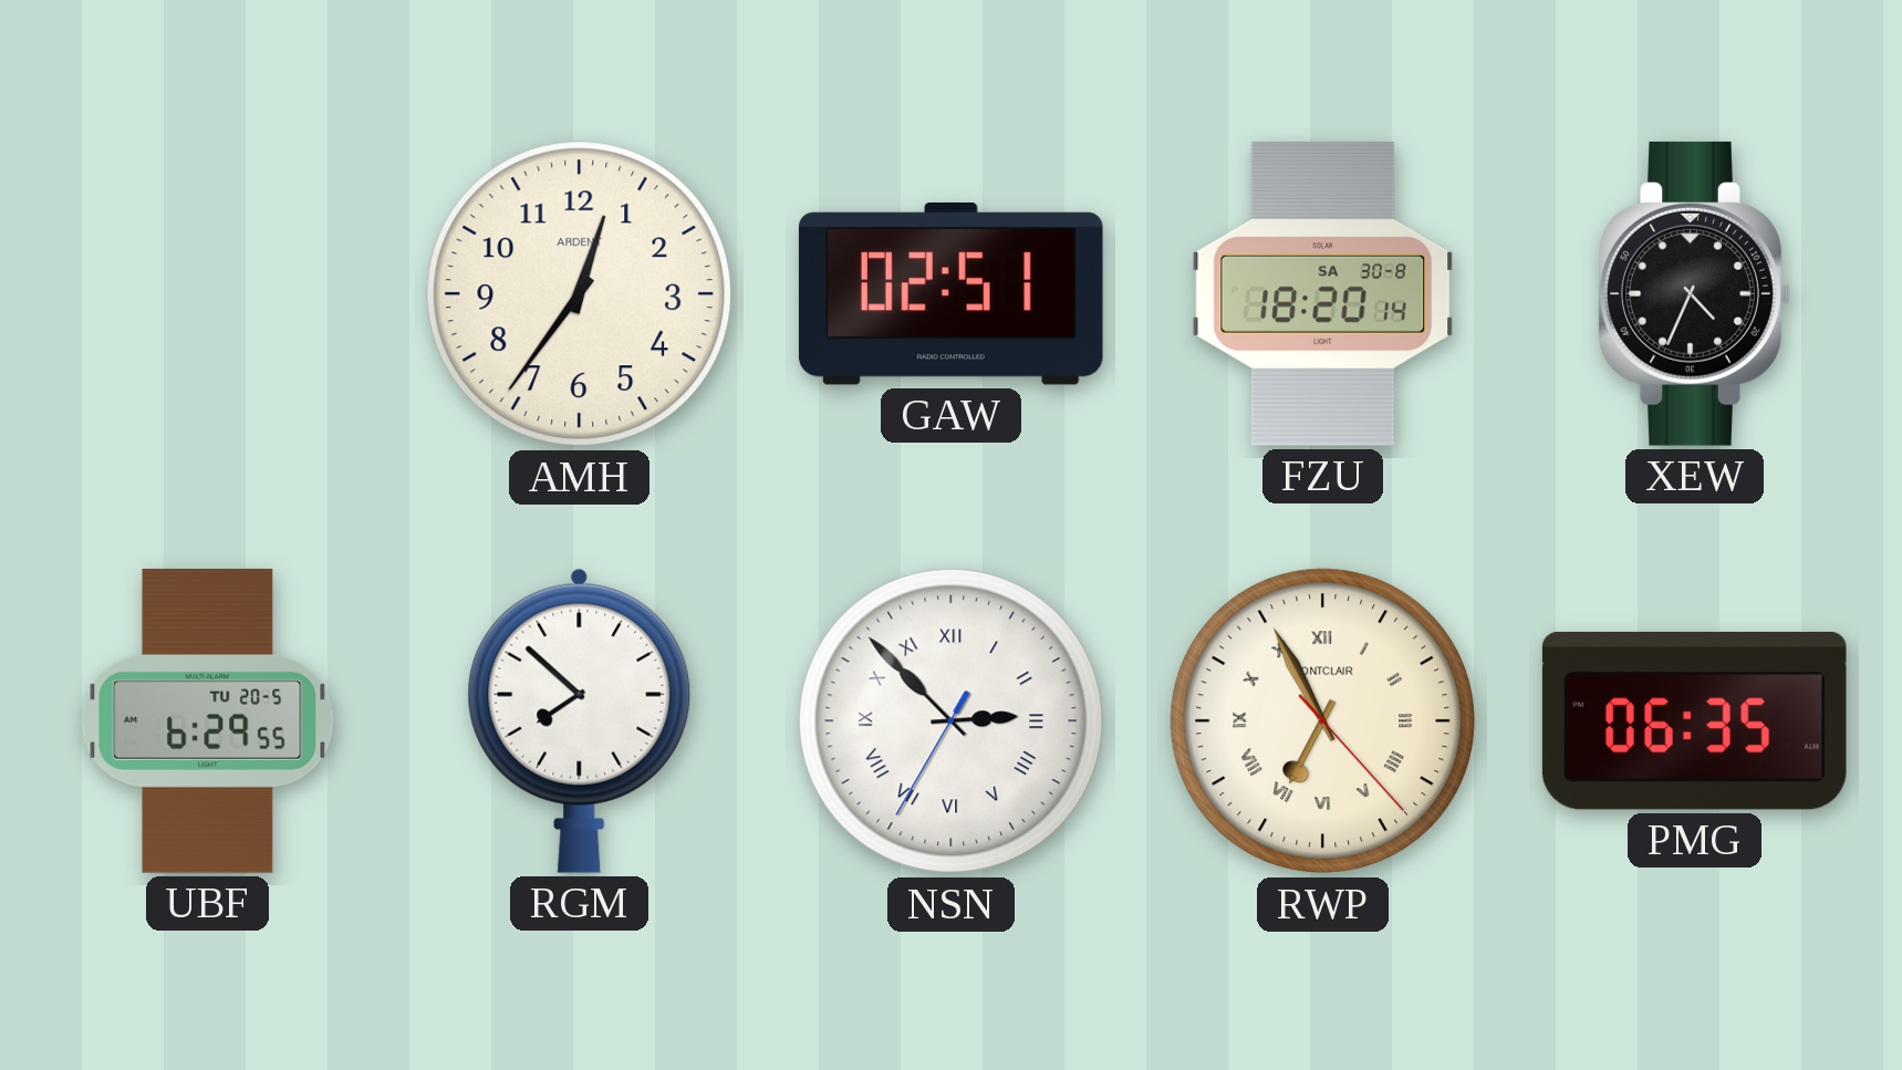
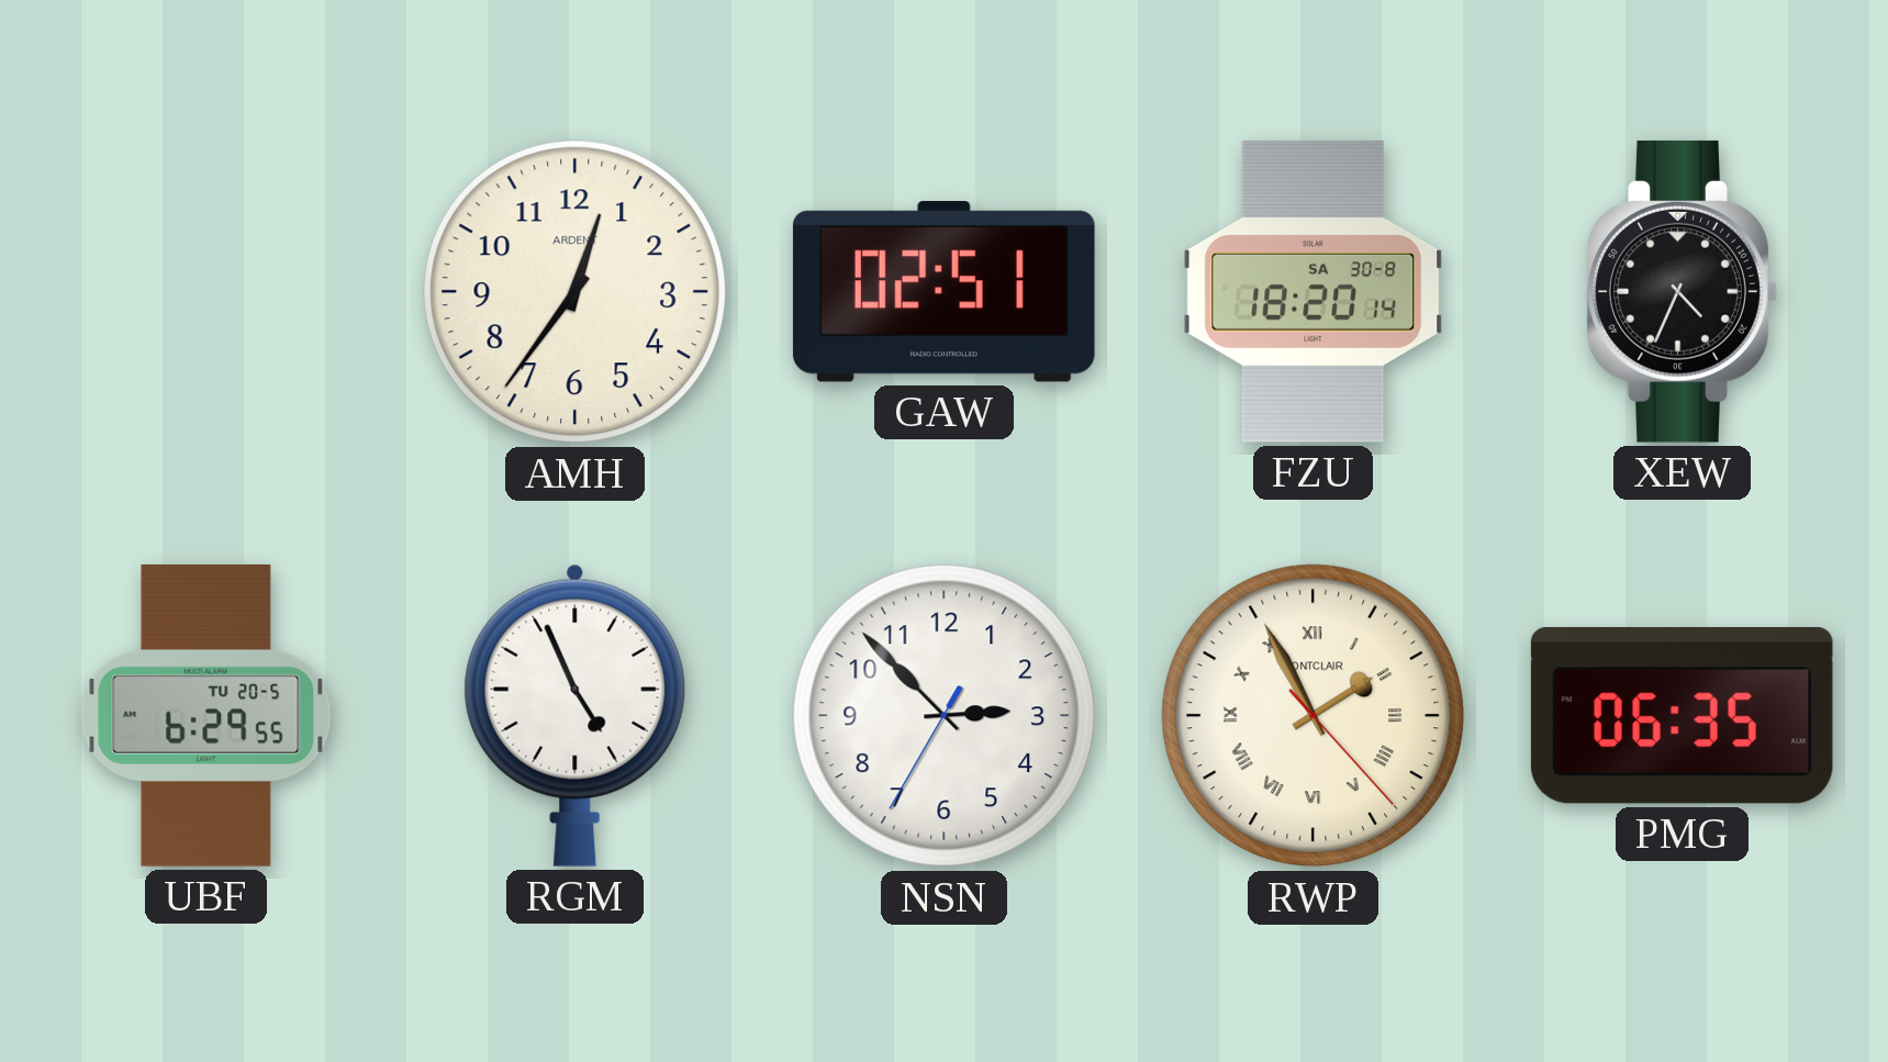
RGM: 7:52 -> 4:56 (576, 715)
NSN numerals: Roman -> Arabic (945, 716)
RWP: 6:55 -> 1:55 (1314, 716)
